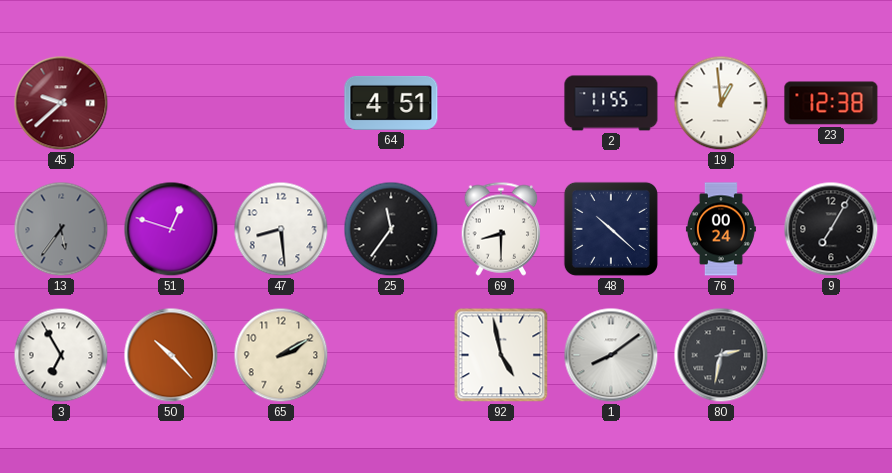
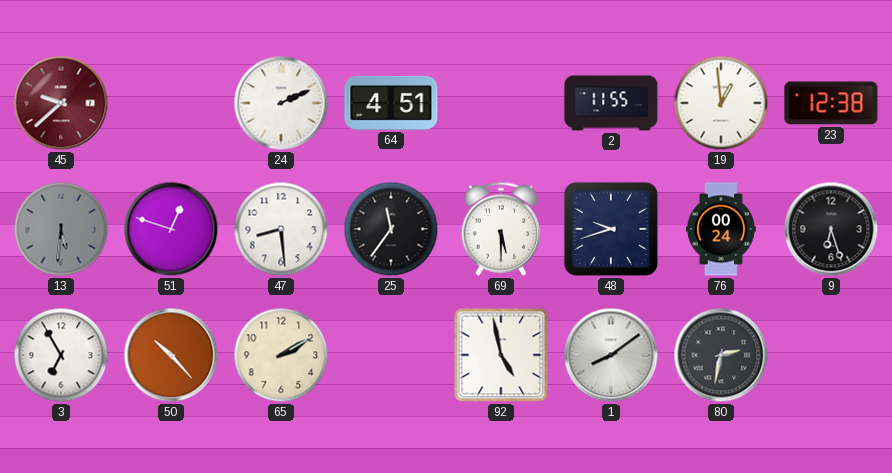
24: none -> 2:11 (281, 103)
13: 5:36 -> 5:31 (61, 229)
69: 8:30 -> 5:30 (501, 229)
48: 10:22 -> 9:42 (611, 229)
9: 7:05 -> 6:27 (831, 229)
